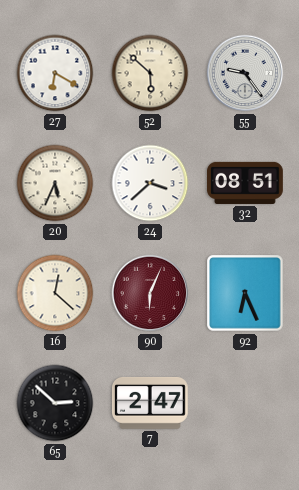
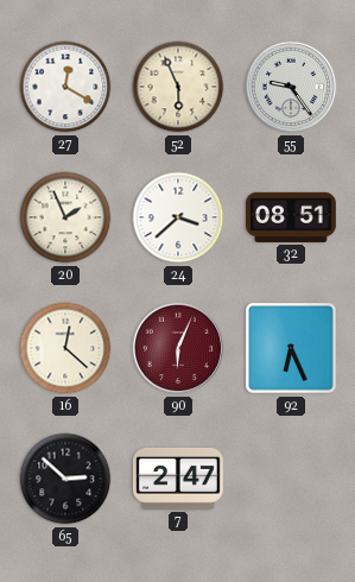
27: 6:20 -> 12:20 (65, 87)
52: 5:52 -> 5:56 (178, 87)
20: 5:34 -> 1:56 (65, 217)
